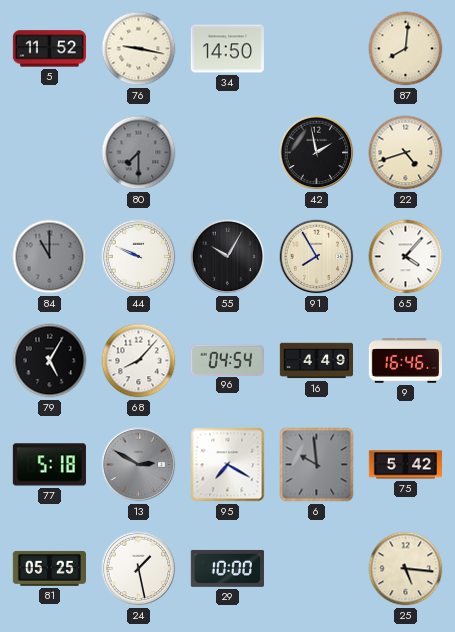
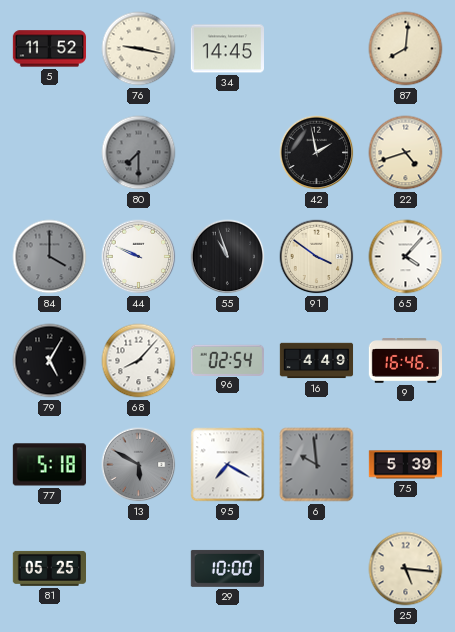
34: 14:50 -> 14:45 (227, 49)
84: 11:00 -> 4:00 (50, 257)
55: 10:05 -> 10:57 (228, 257)
91: 7:55 -> 3:51 (317, 257)
96: 04:54 -> 02:54 (227, 360)
13: 2:50 -> 5:50 (139, 465)
75: 5:42 -> 5:39 (406, 465)
24: 1:28 -> none (139, 569)
